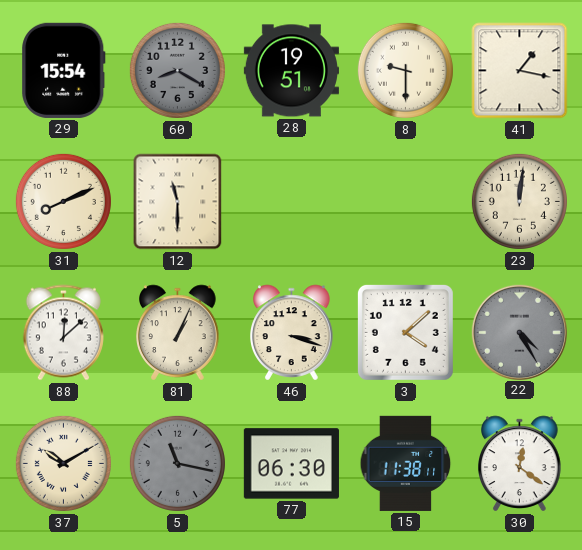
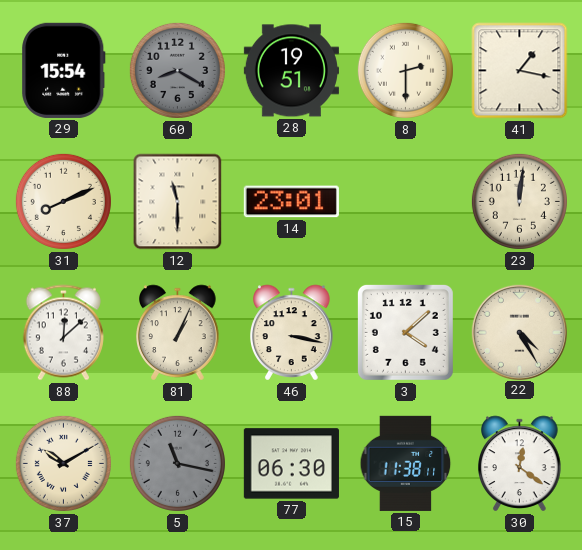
8: 9:30 -> 2:30 (405, 70)
14: none -> 23:01 (291, 202)
46: 3:18 -> 3:17 (292, 333)
22 dial: grey -> cream (519, 332)
